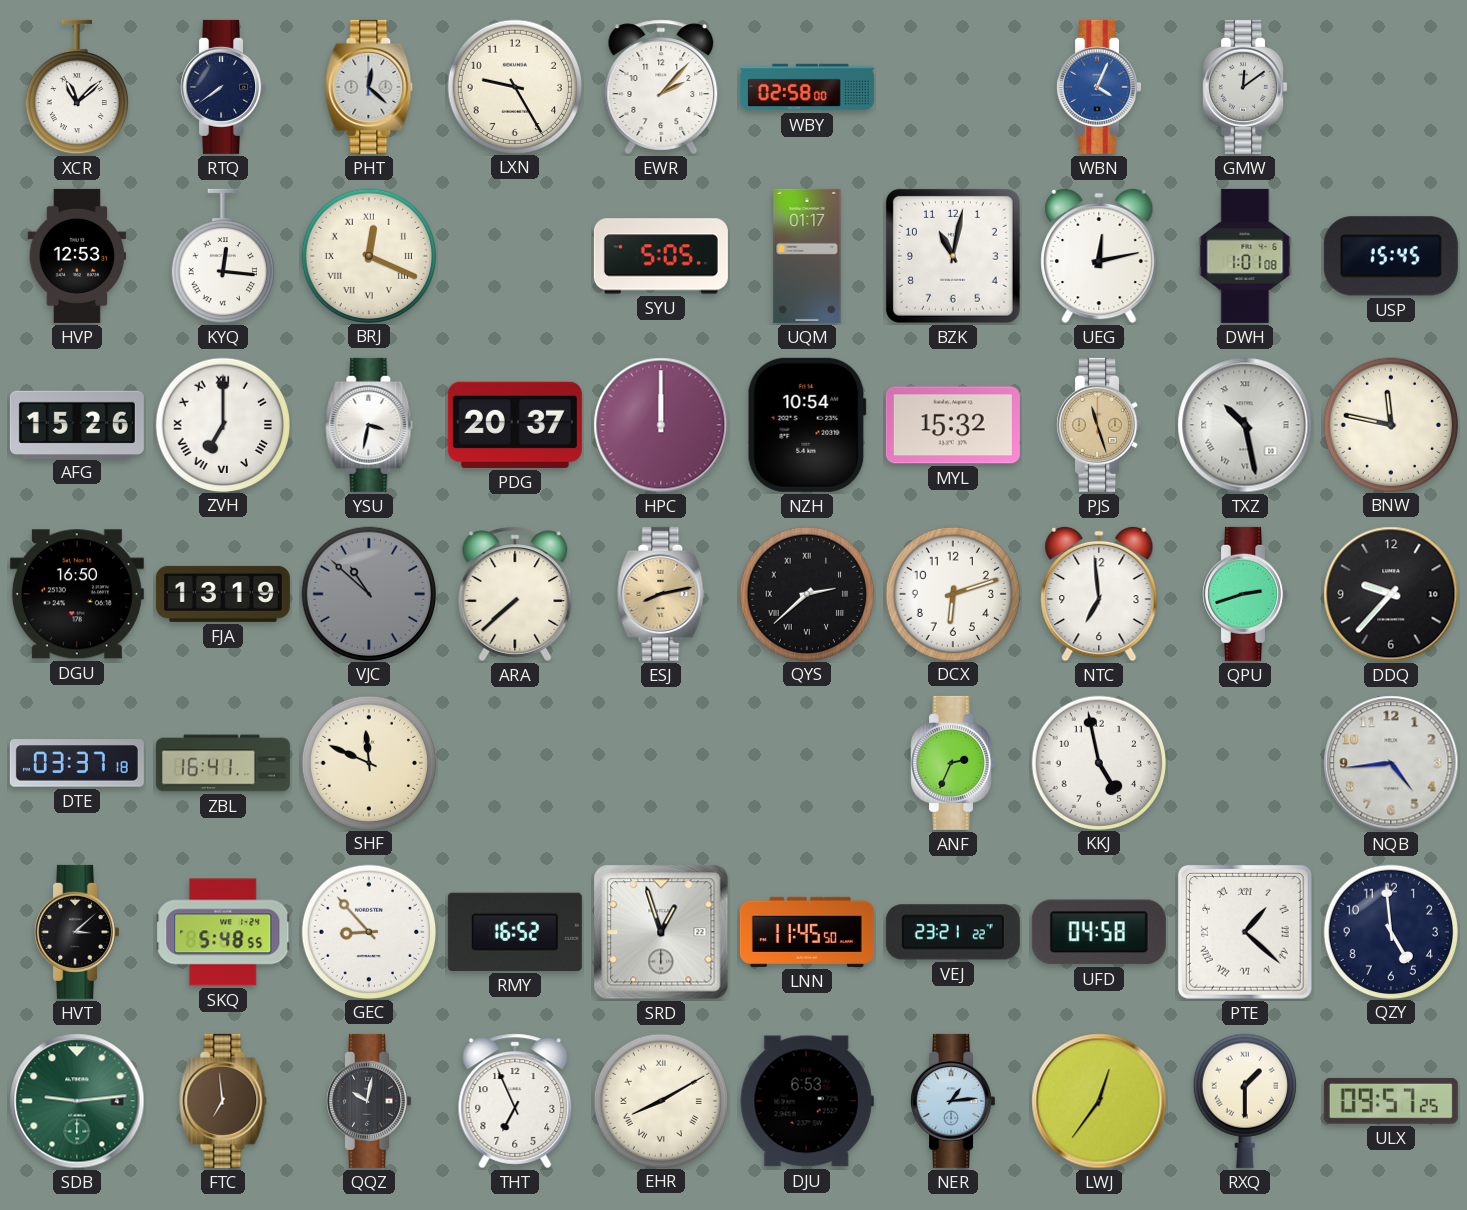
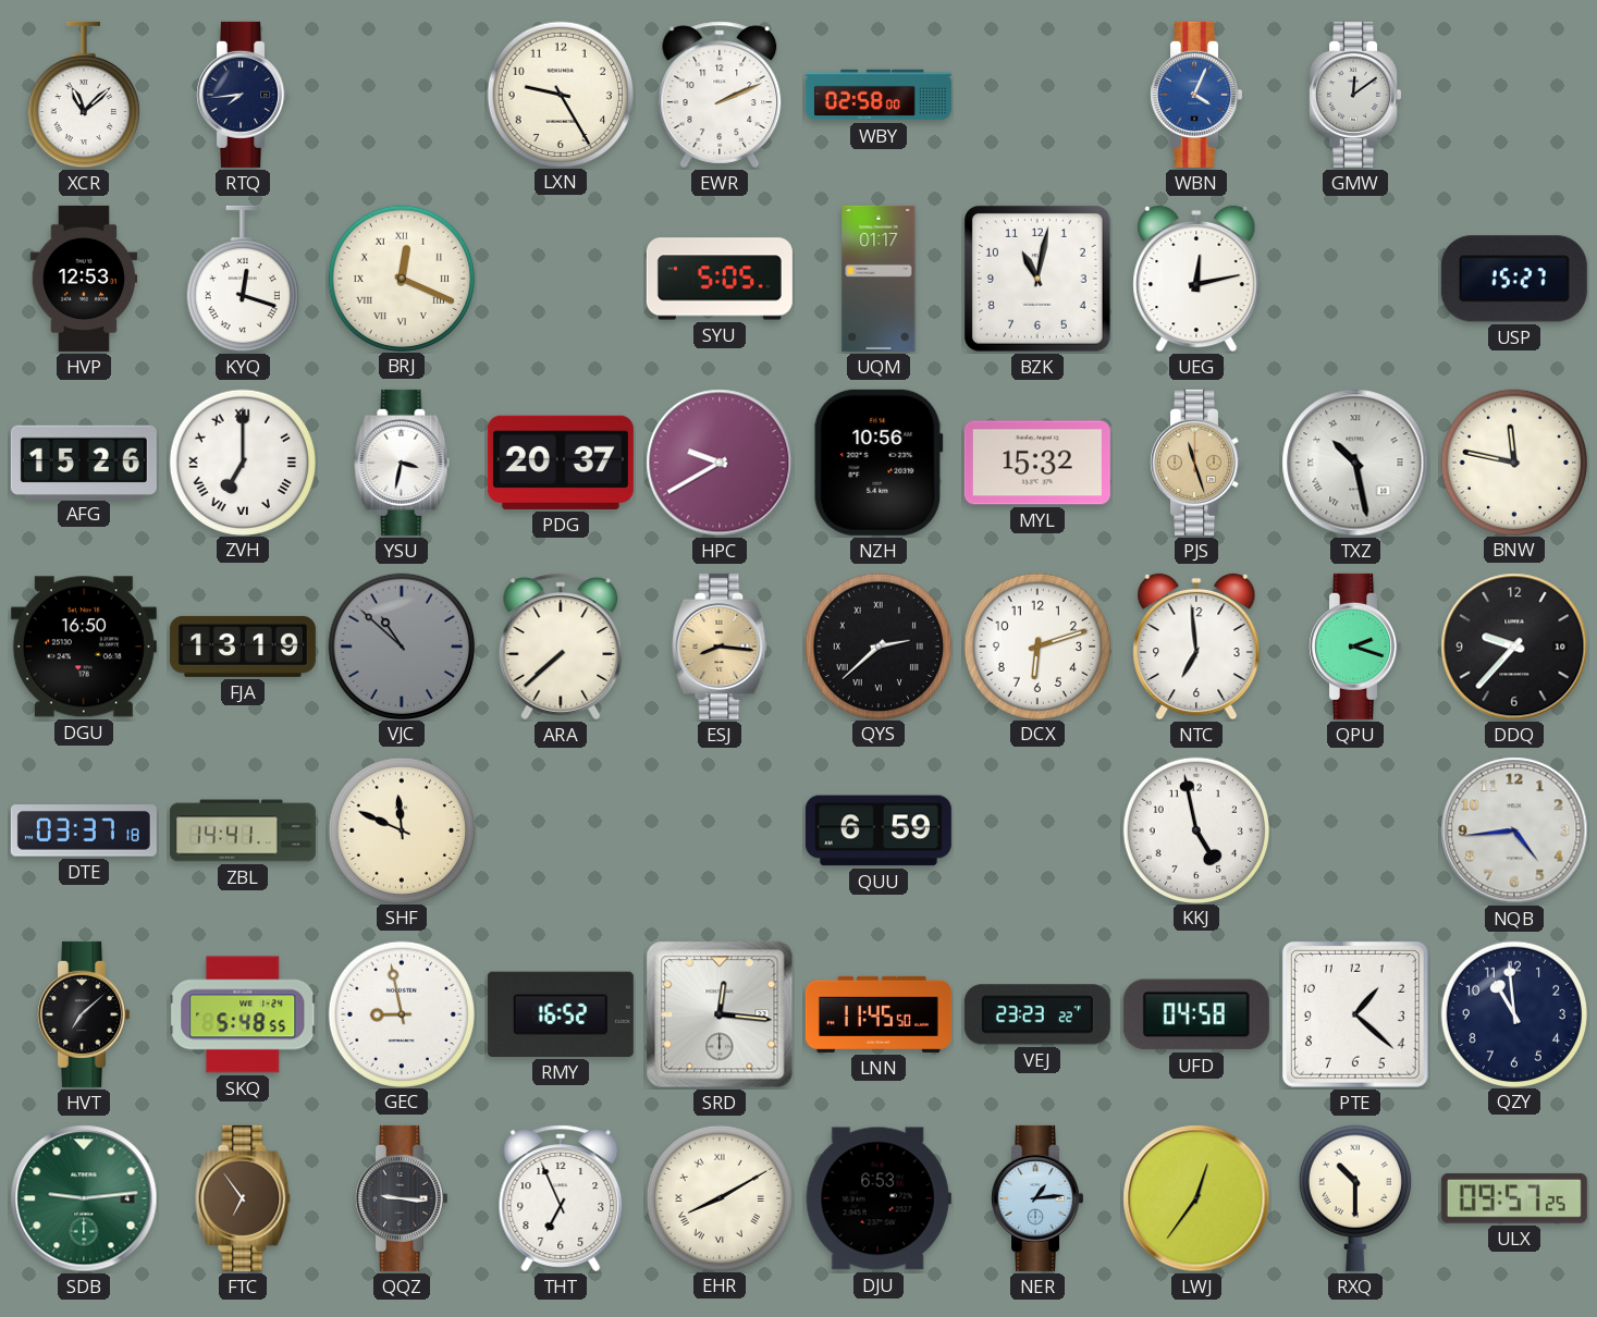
RTQ: 7:39 -> 7:44 (243, 95)
PHT: 12:22 -> none (369, 87)
EWR: 2:07 -> 2:11 (720, 95)
KYQ: 12:16 -> 12:18 (243, 279)
DWH: 1:01 -> none (1245, 256)
USP: 15:45 -> 15:27 (1514, 279)
HPC: 12:00 -> 9:40 (720, 463)
NZH: 10:54 -> 10:56 (879, 463)
ESJ: 8:13 -> 8:16 (720, 647)
QPU: 2:42 -> 2:18 (1355, 647)
ZBL: 16:41 -> 14:41 (243, 830)
QUU: none -> 6:59 (879, 830)
ANF: 2:34 -> none (953, 763)
HVT: 3:08 -> 7:08 (84, 1014)
GEC: 8:53 -> 8:58 (401, 1013)
SRD: 12:57 -> 12:16 (720, 1014)
VEJ: 23:21 -> 23:23 (1037, 1014)
PTE numerals: Roman -> Arabic (1356, 1016)
QZY: 4:59 -> 10:59 (1513, 1013)
FTC: 6:59 -> 6:54 (243, 1198)
QQZ: 10:02 -> 9:16 (402, 1198)
RXQ: 1:30 -> 10:30 (1355, 1198)
